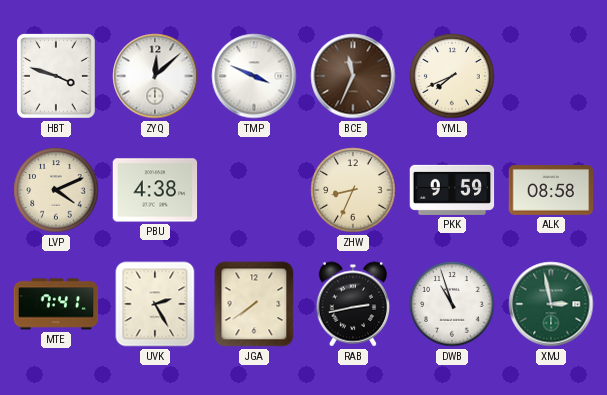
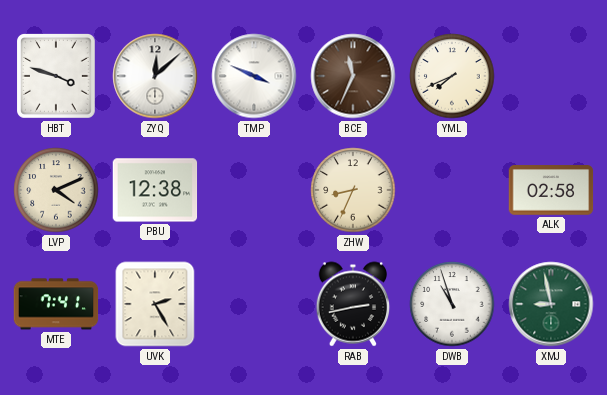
PBU: 4:38 -> 12:38 (155, 190)
PKK: 9:59 -> none (452, 190)
ALK: 08:58 -> 02:58 (551, 190)
JGA: 7:39 -> none (254, 304)
XMJ: 2:58 -> 8:58 (551, 304)
